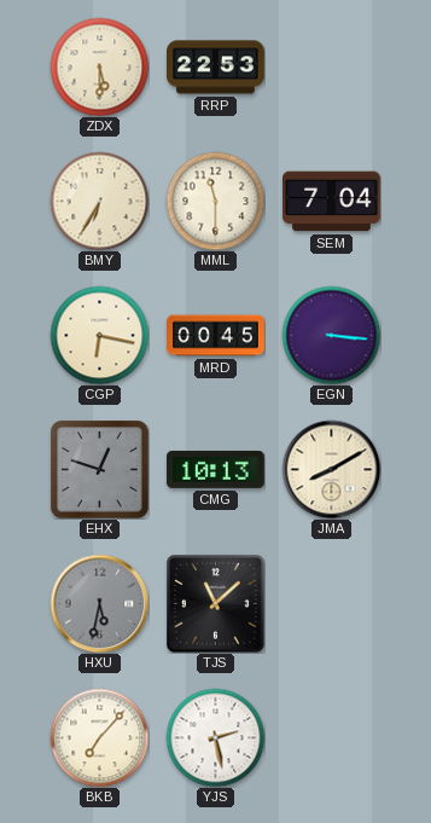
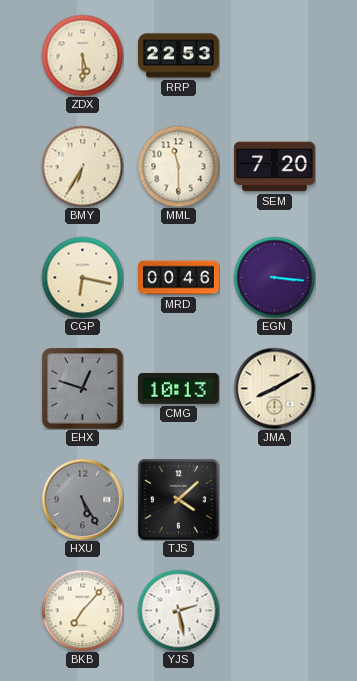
SEM: 7:04 -> 7:20 (275, 167)
MRD: 00:45 -> 00:46 (179, 278)
HXU: 5:32 -> 5:25 (82, 499)
TJS: 11:08 -> 4:08 (178, 499)
